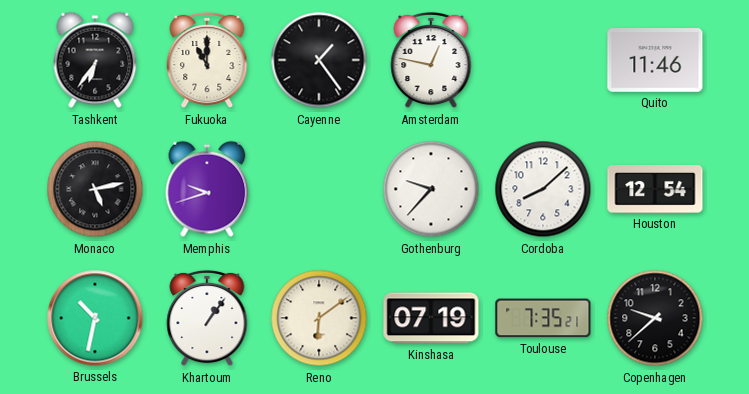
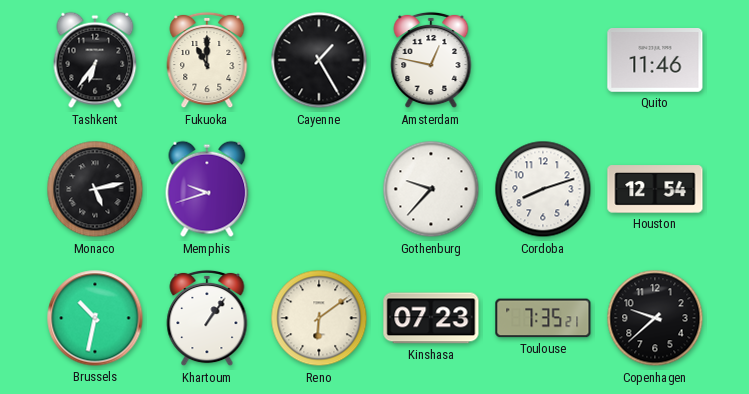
Cayenne: 1:24 -> 1:25 (319, 60)
Cordoba: 8:08 -> 8:12 (543, 189)
Kinshasa: 07:19 -> 07:23 (431, 318)
